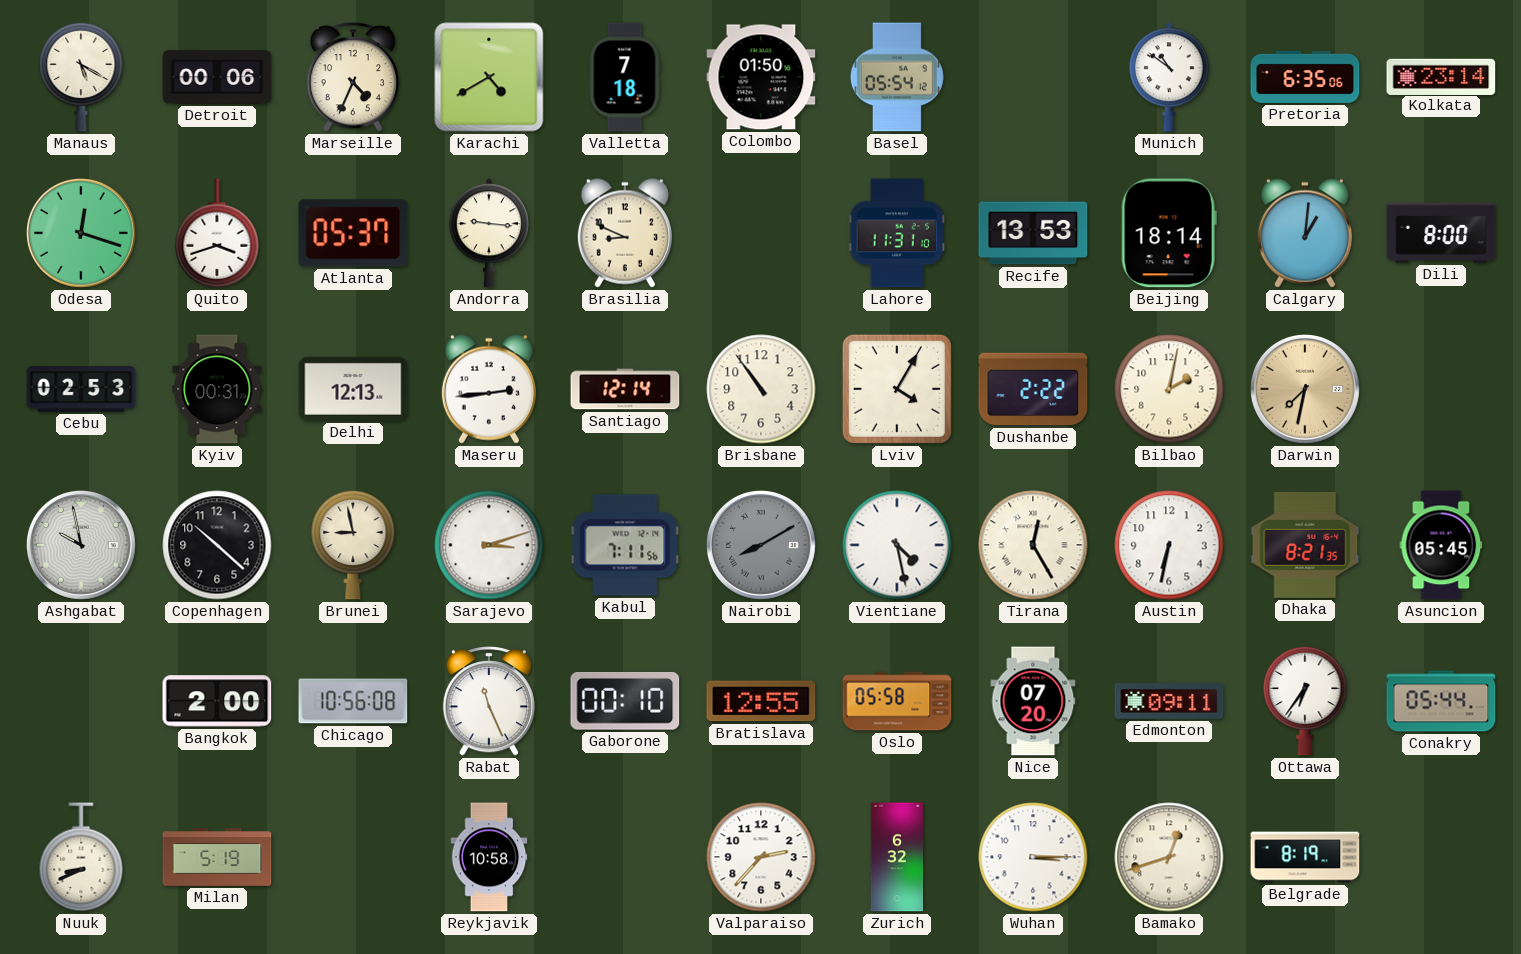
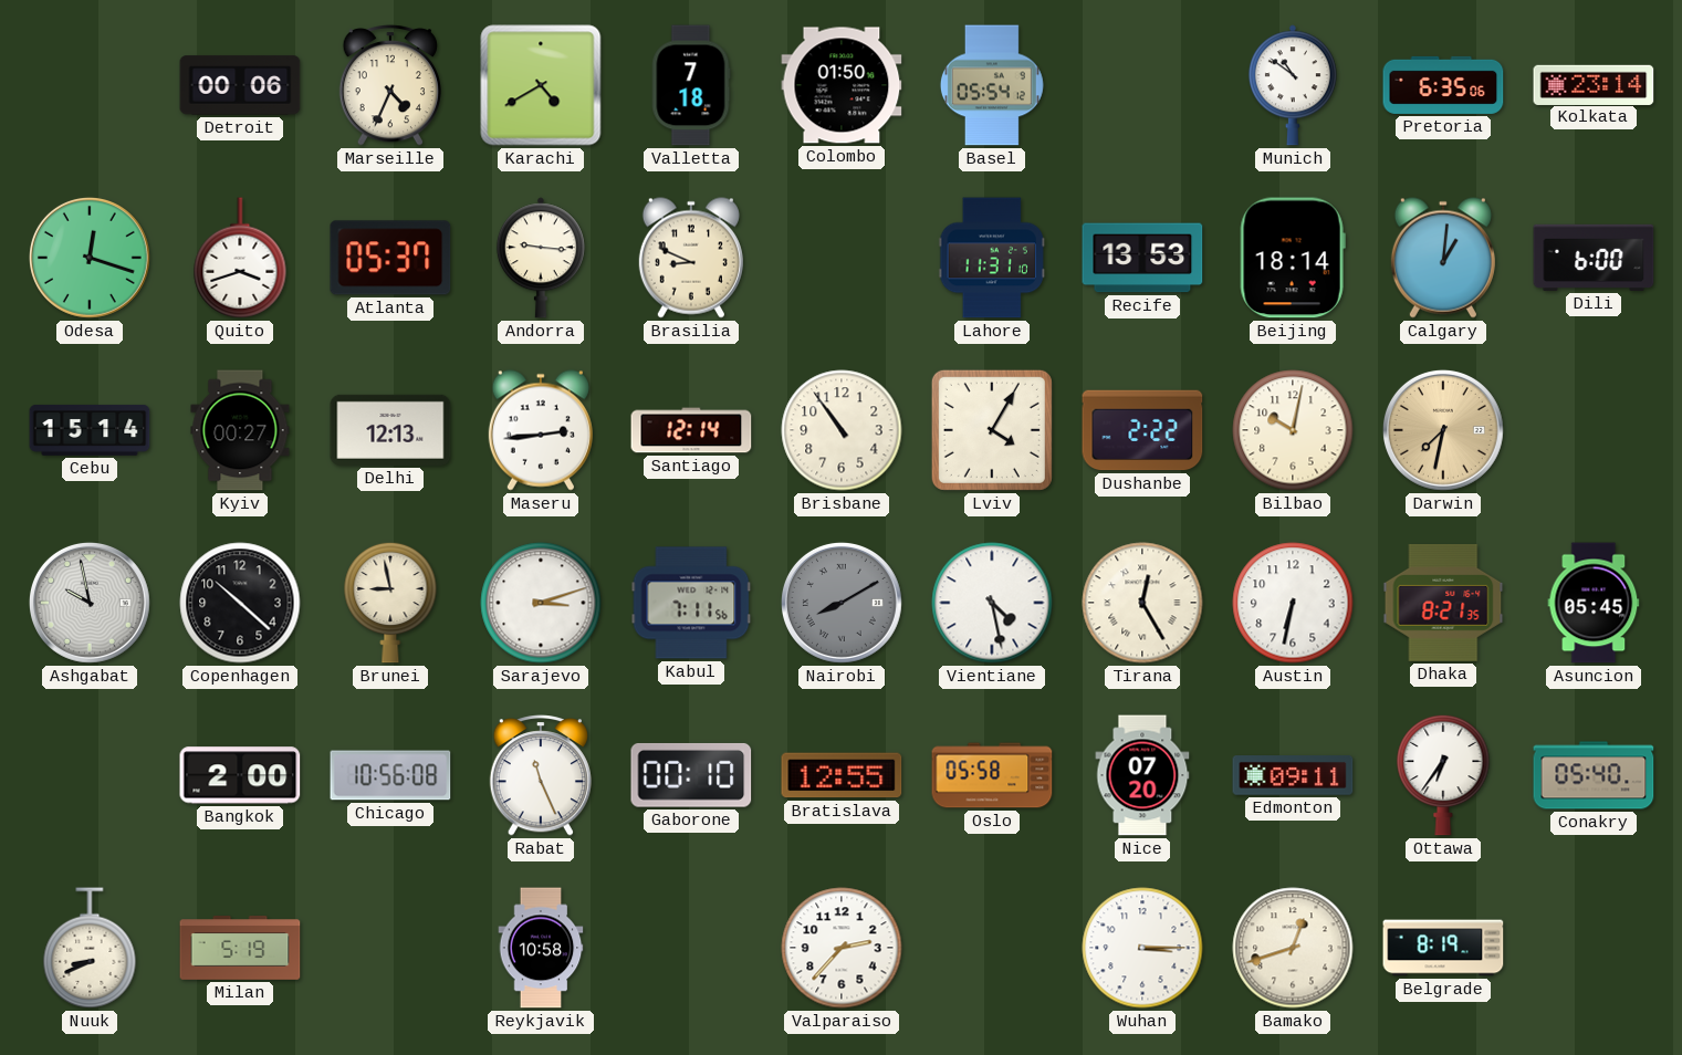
Manaus: 5:20 -> none (81, 77)
Dili: 8:00 -> 6:00 (1594, 258)
Cebu: 02:53 -> 15:14 (90, 430)
Kyiv: 00:31 -> 00:27 (240, 430)
Bilbao: 2:02 -> 10:02 (1293, 430)
Conakry: 05:44 -> 05:40 (1594, 775)
Zurich: 6:32 -> none (897, 857)
